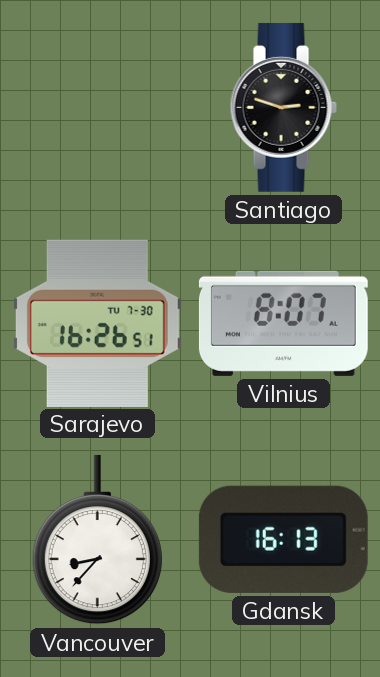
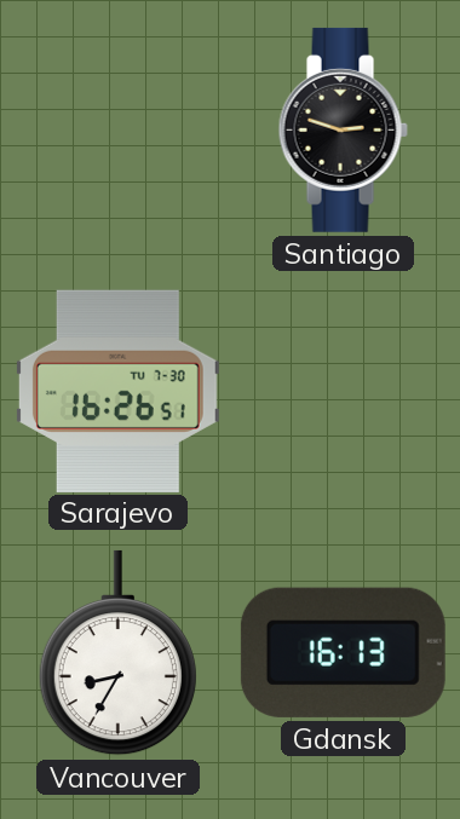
Vilnius: 8:07 -> none (283, 323)
Vancouver: 8:37 -> 8:35 (117, 653)
